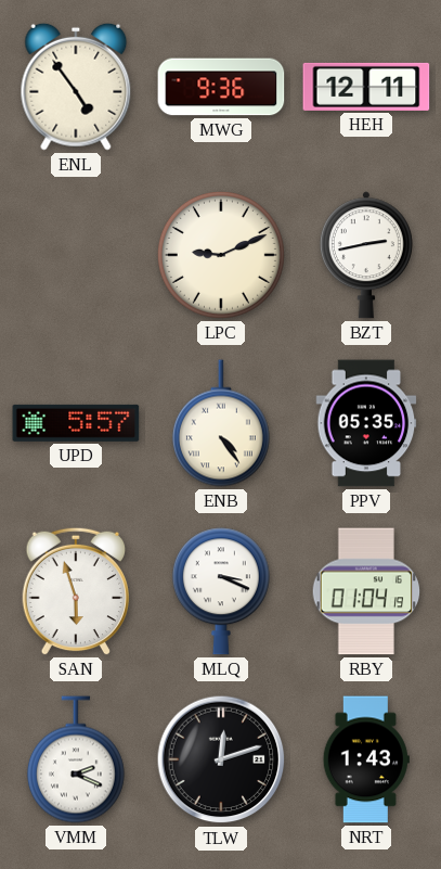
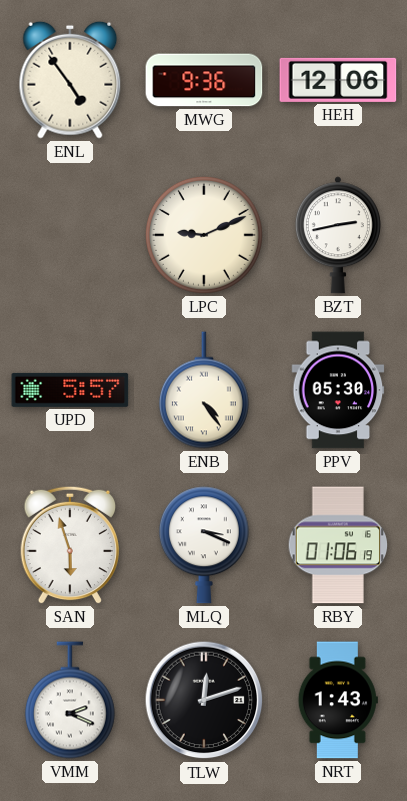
HEH: 12:11 -> 12:06 (338, 80)
PPV: 05:35 -> 05:30 (338, 390)
RBY: 01:04 -> 01:06 (338, 545)
